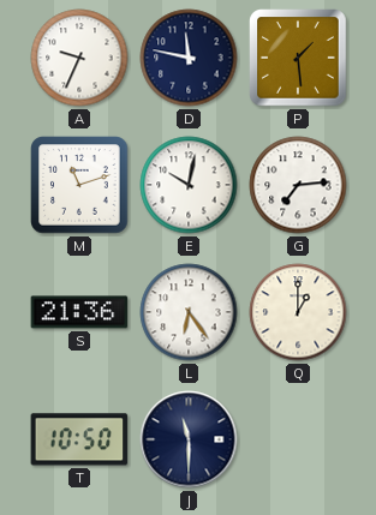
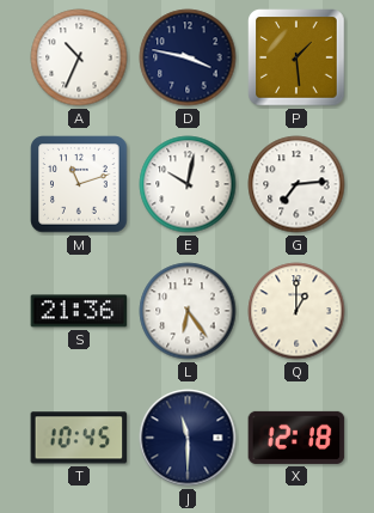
A: 9:34 -> 10:34 (79, 57)
D: 11:47 -> 3:47 (188, 57)
T: 10:50 -> 10:45 (79, 438)
X: none -> 12:18 (296, 438)
